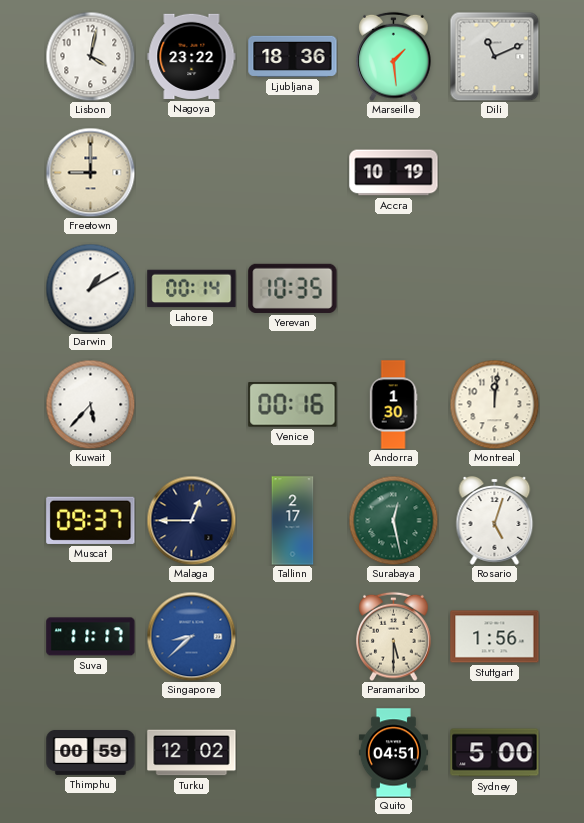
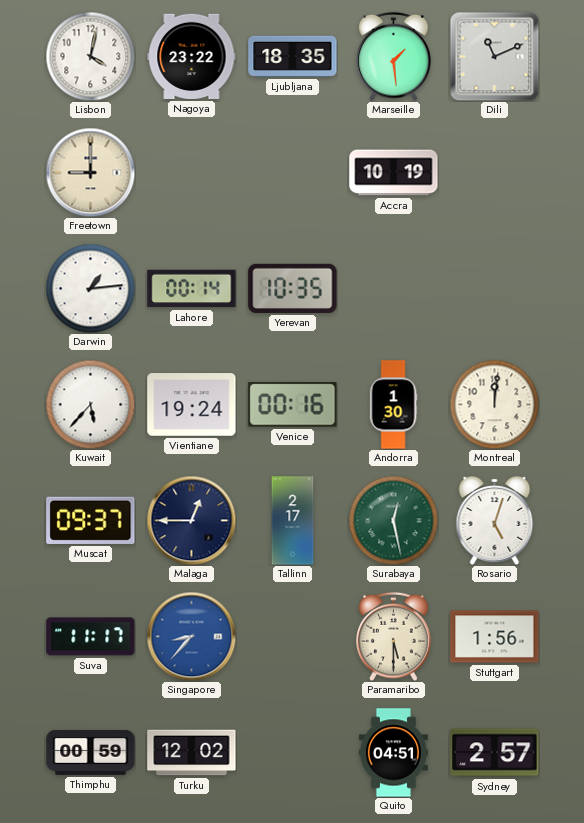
Ljubljana: 18:36 -> 18:35 (293, 56)
Darwin: 1:10 -> 1:14 (90, 288)
Vientiane: none -> 19:24 (192, 405)
Singapore: 8:38 -> 8:37 (191, 636)
Sydney: 5:00 -> 2:57 (495, 753)
